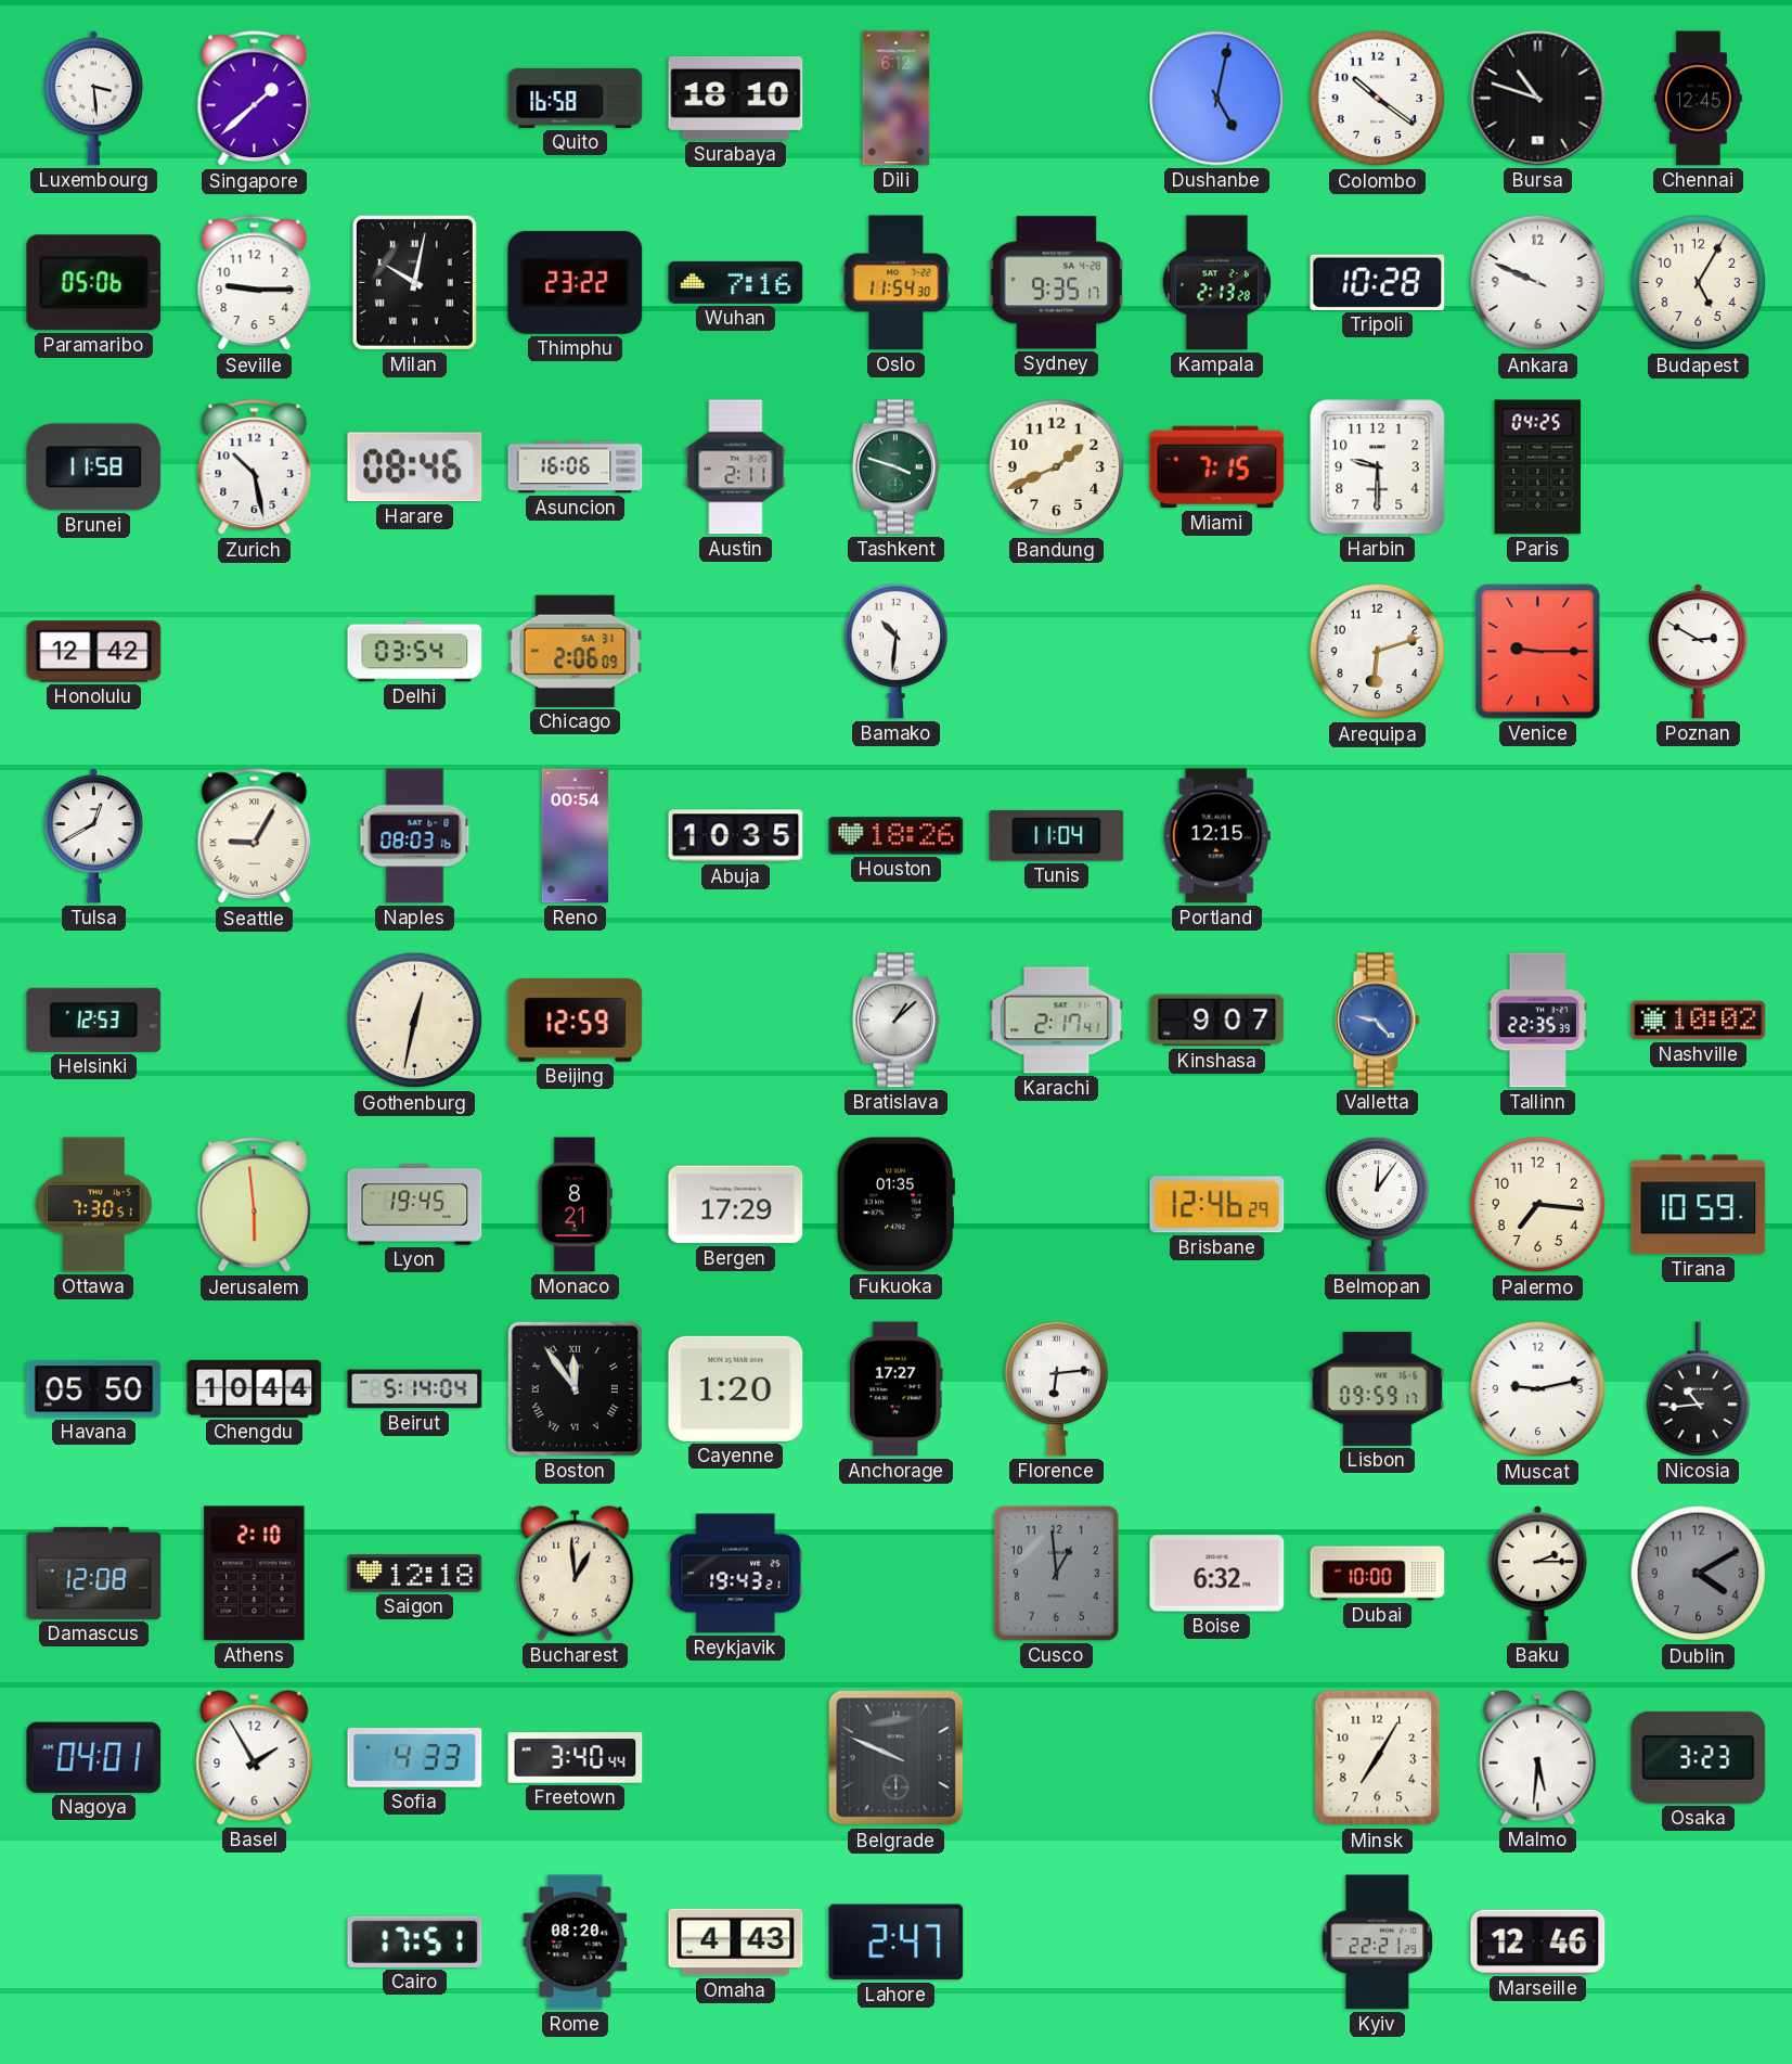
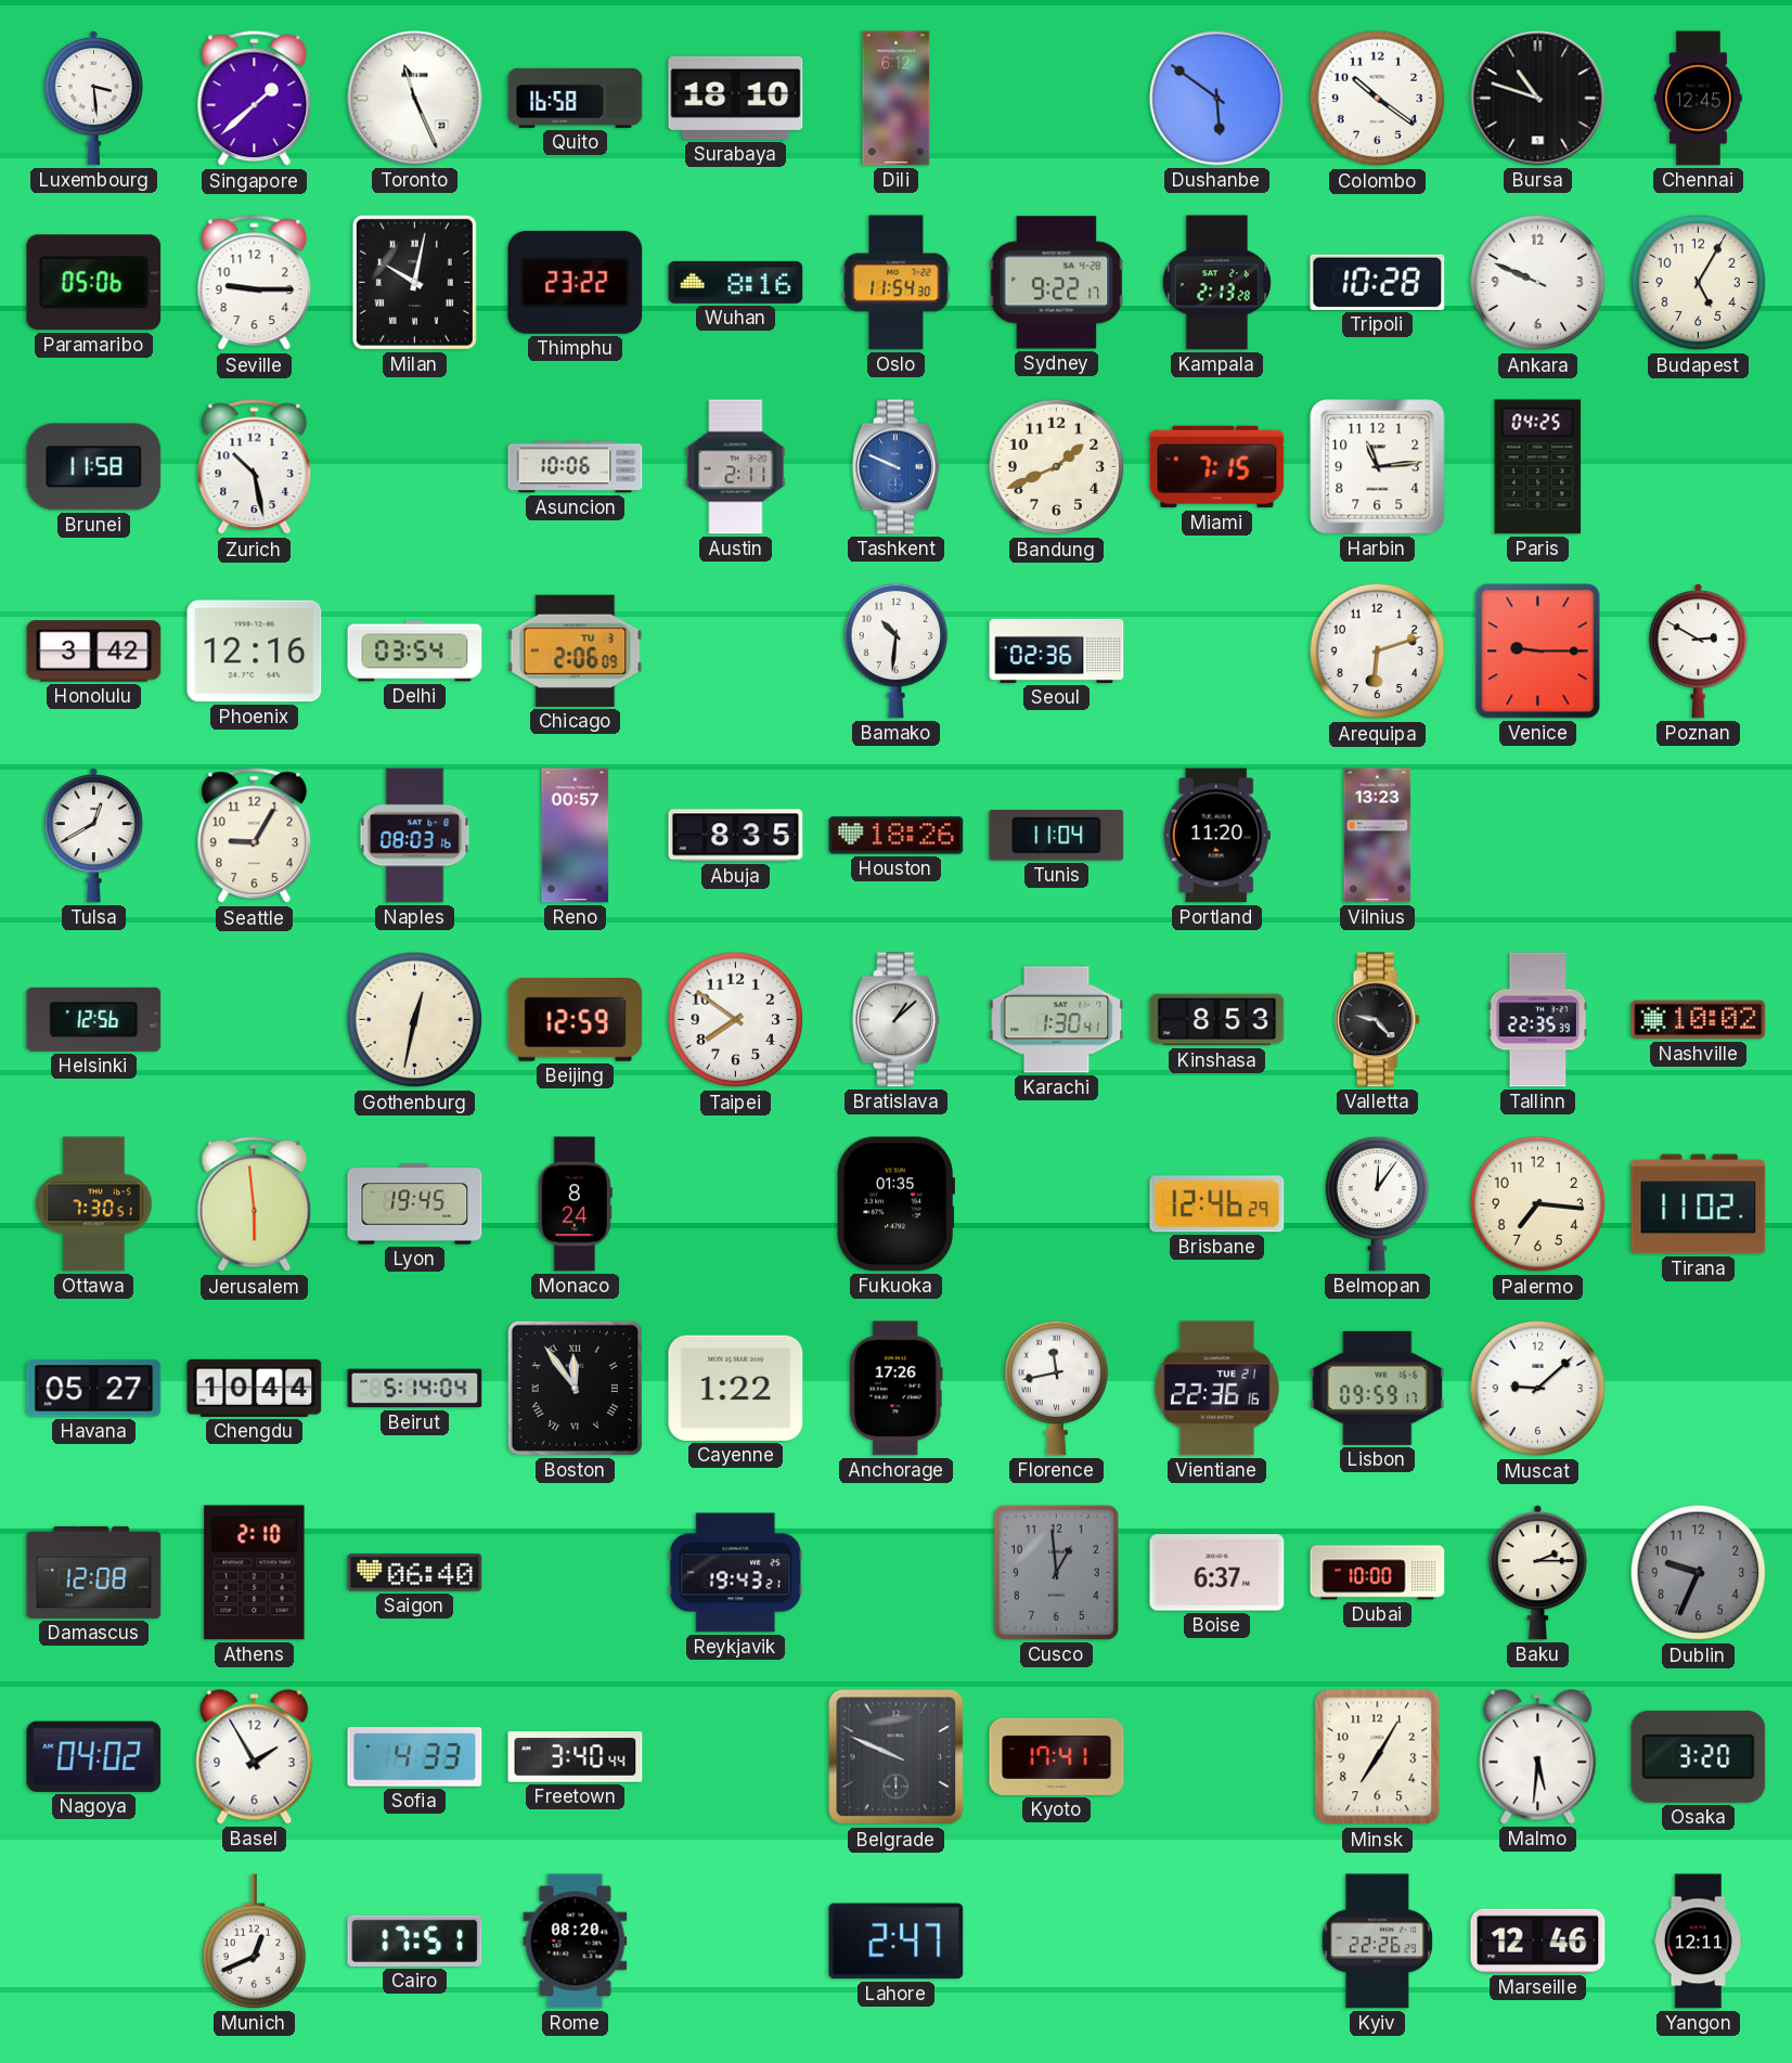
Toronto: none -> 11:26 (415, 99)
Dushanbe: 5:02 -> 5:51 (1217, 99)
Wuhan: 7:16 -> 8:16 (736, 282)
Sydney: 9:35 -> 9:22 (1057, 283)
Harare: 08:46 -> none (415, 467)
Asuncion: 16:06 -> 10:06 (576, 467)
Tashkent: 3:48 -> 9:49 (897, 467)
Tashkent dial: green -> blue (897, 467)
Harbin: 9:30 -> 11:14 (1378, 467)
Honolulu: 12:42 -> 3:42 (94, 652)
Phoenix: none -> 12:16 (255, 652)
Chicago date: SA 31 -> TU 3 (576, 650)
Seoul: none -> 02:36 (1057, 650)
Seattle numerals: Roman -> Arabic (255, 836)
Reno: 00:54 -> 00:57 (576, 836)
Abuja: 10:35 -> 8:35 (736, 836)
Portland: 12:15 -> 11:20 (1216, 836)
Vilnius: none -> 13:23 (1378, 836)
Helsinki: 12:53 -> 12:56 (94, 1019)
Taipei: none -> 7:51 (736, 1020)
Karachi: 2:17 -> 1:30 (1057, 1020)
Kinshasa: 9:07 -> 8:53 (1217, 1020)
Valletta dial: blue -> black (1377, 1020)
Monaco: 8:21 -> 8:24 (575, 1204)
Bergen: 17:29 -> none (736, 1205)
Tirana: 10:59 -> 11:02 (1699, 1204)
Havana: 05:50 -> 05:27 (94, 1389)
Cayenne: 1:20 -> 1:22 (736, 1388)
Anchorage: 17:27 -> 17:26 (895, 1389)
Florence: 6:14 -> 11:43 (1057, 1388)
Vientiane: none -> 22:36 (1216, 1389)
Muscat: 9:13 -> 9:08 (1538, 1389)
Nicosia: 10:44 -> none (1699, 1389)
Saigon: 12:18 -> 06:40 (415, 1573)
Bucharest: 12:59 -> none (576, 1574)
Boise: 6:32 -> 6:37 (1217, 1573)
Dublin: 4:10 -> 9:34 (1699, 1573)
Nagoya: 04:01 -> 04:02 (94, 1756)
Kyoto: none -> 17:41 (1057, 1756)
Osaka: 3:23 -> 3:20 (1699, 1756)
Munich: none -> 12:41 (255, 1942)
Omaha: 4:43 -> none (736, 1943)
Kyiv: 22:21 -> 22:26 (1378, 1942)
Yangon: none -> 12:11 (1698, 1942)
